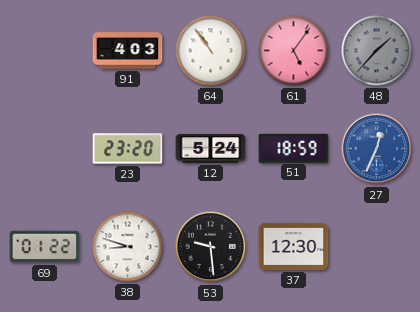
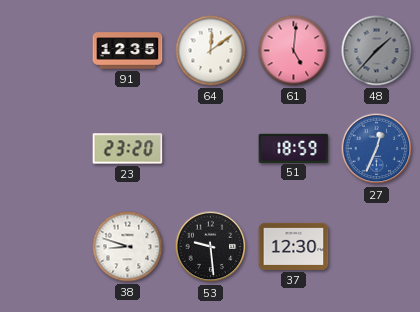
91: 4:03 -> 12:35 (128, 51)
64: 10:54 -> 12:09 (211, 51)
61: 5:06 -> 5:01 (294, 51)
12: 5:24 -> none (211, 149)
69: 01:22 -> none (45, 247)
